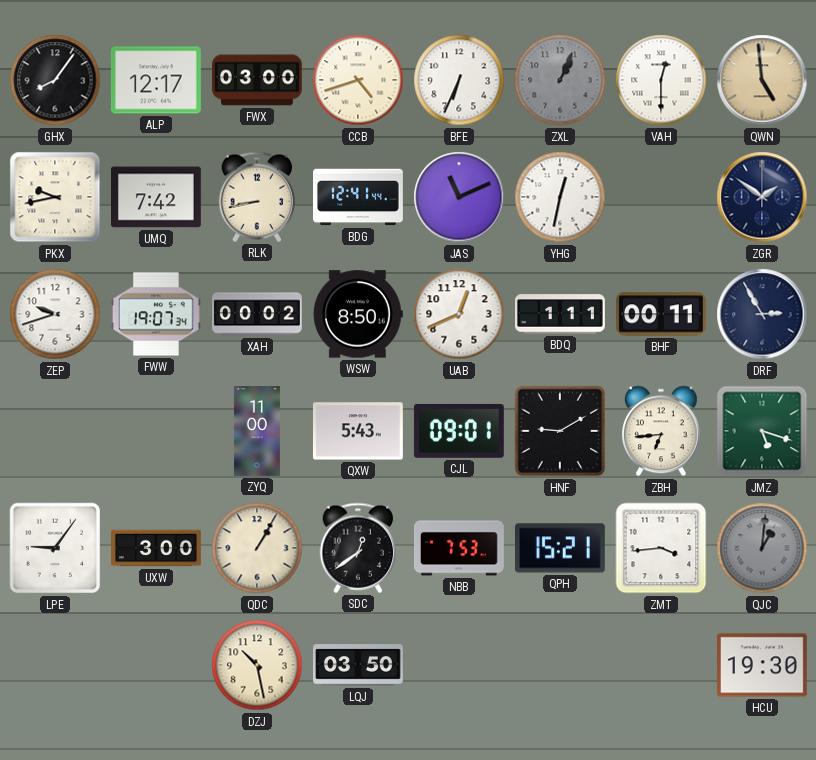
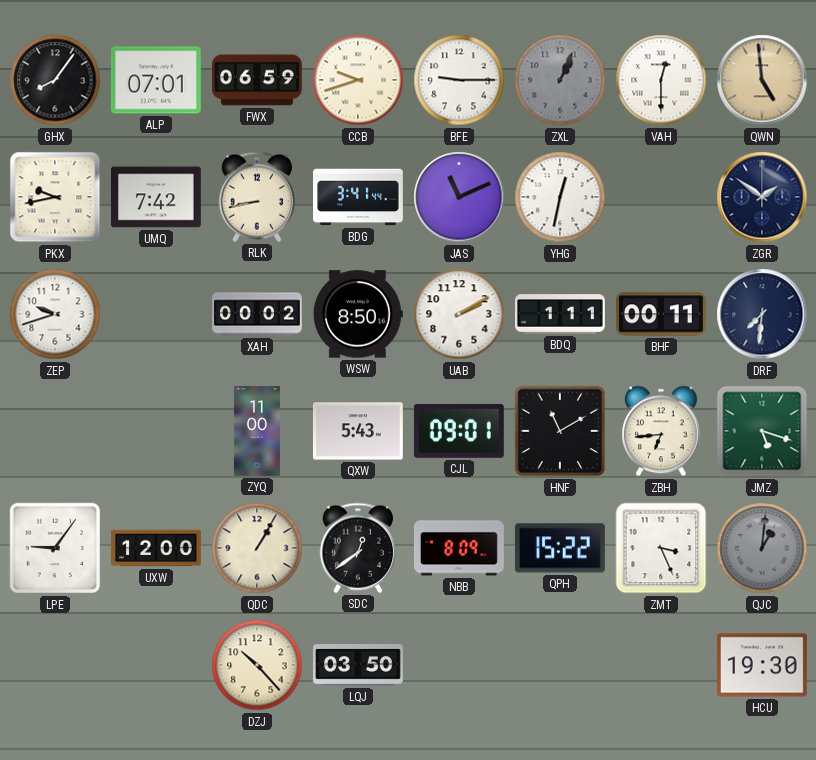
ALP: 12:17 -> 07:01 (156, 80)
FWX: 03:00 -> 06:59 (258, 80)
CCB: 4:42 -> 9:42 (358, 80)
BFE: 6:34 -> 9:15 (459, 80)
BDG: 12:41 -> 3:41 (359, 197)
FWW: 19:07 -> none (156, 314)
UAB: 12:41 -> 2:10 (459, 314)
DRF: 2:55 -> 7:31 (762, 314)
HNF: 9:10 -> 11:10 (560, 431)
UXW: 3:00 -> 12:00 (157, 548)
NBB: 7:53 -> 8:09 (459, 548)
QPH: 15:21 -> 15:22 (560, 548)
ZMT: 3:44 -> 3:26 (661, 548)
DZJ: 10:28 -> 10:23 (257, 665)
